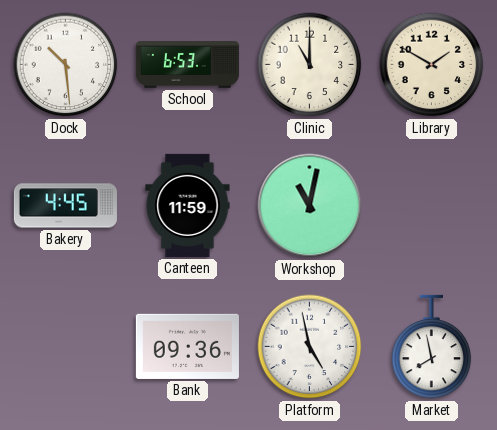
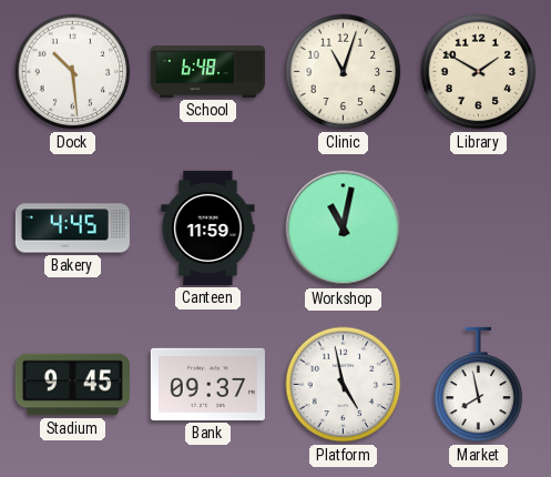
School: 6:53 -> 6:48 (207, 72)
Clinic: 11:00 -> 11:03 (344, 72)
Stadium: none -> 9:45 (72, 385)
Bank: 09:36 -> 09:37 (207, 384)
